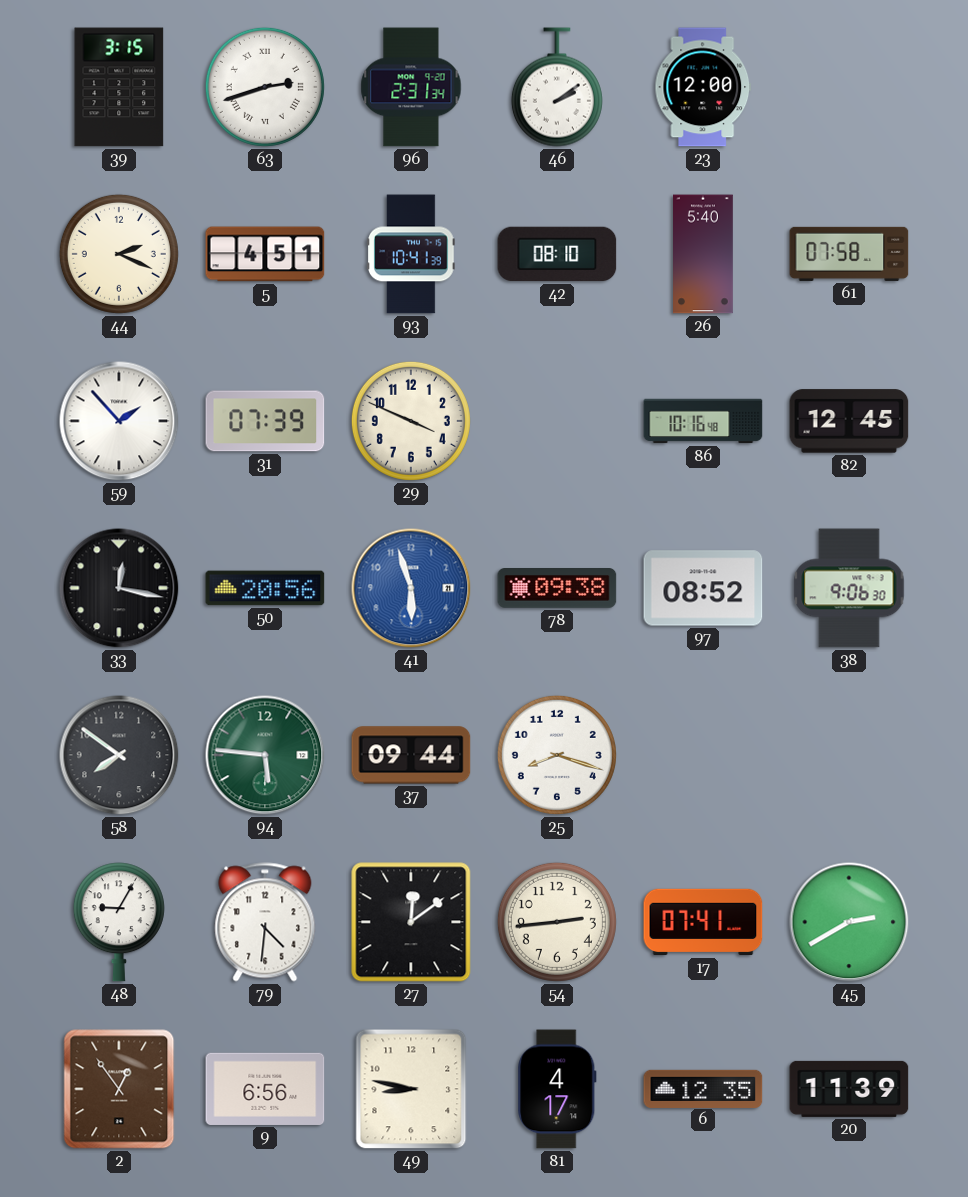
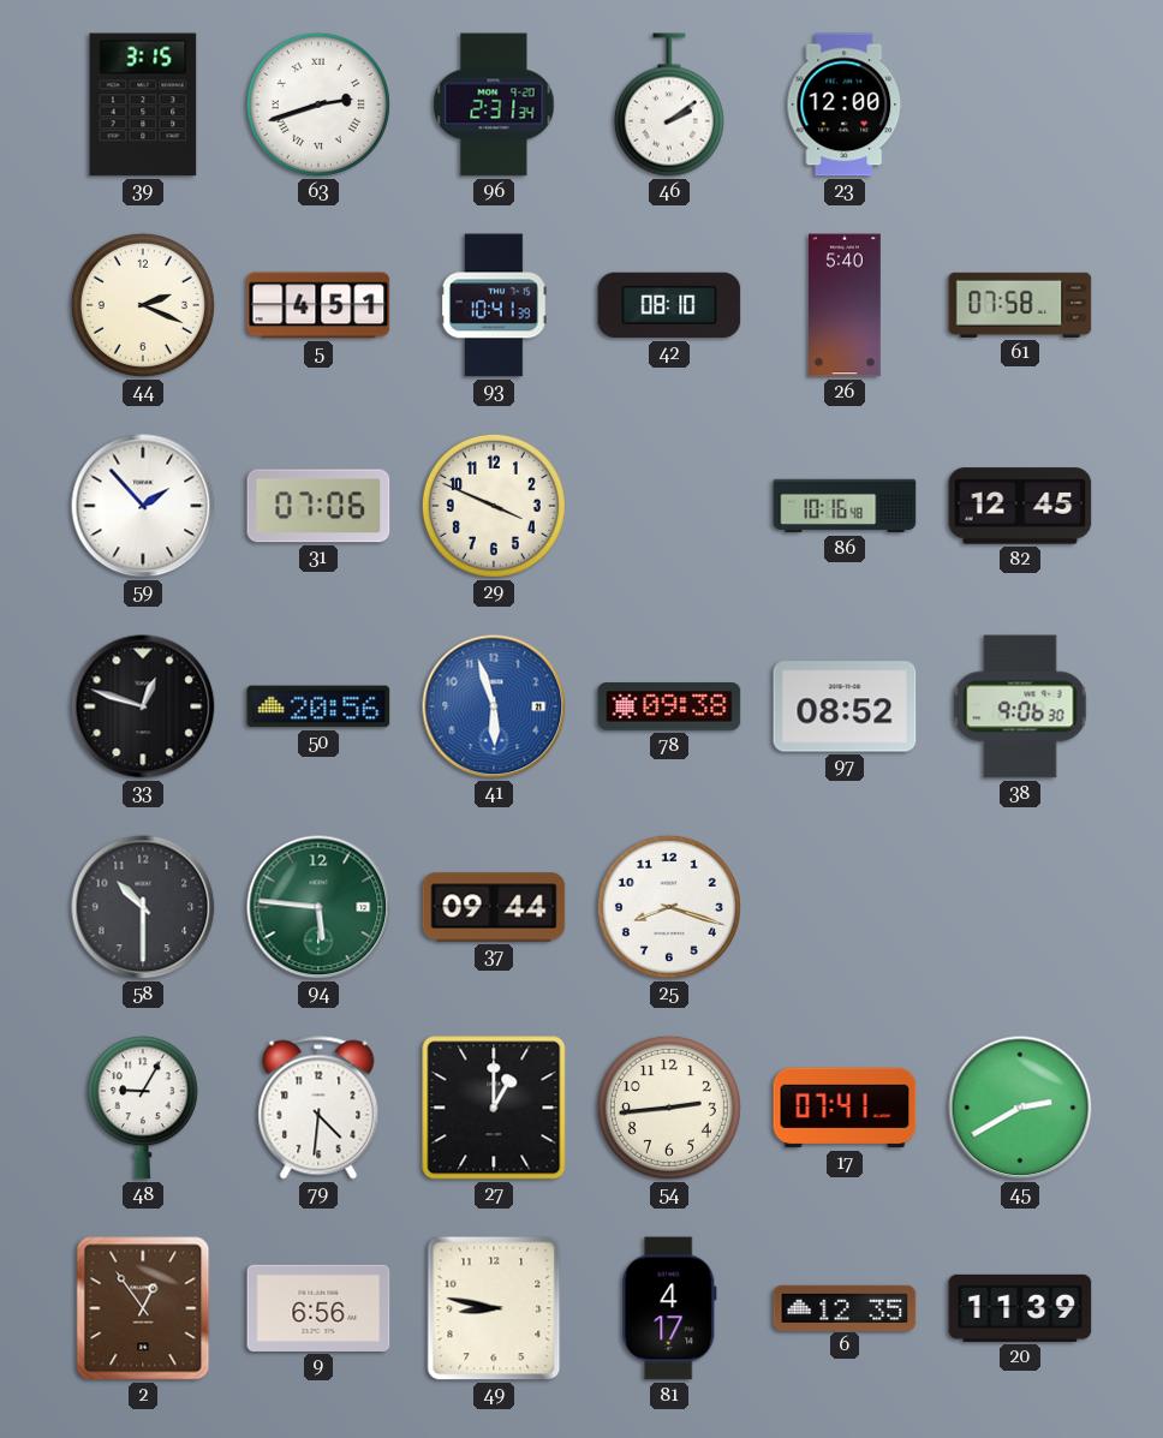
31: 07:39 -> 07:06 (318, 506)
33: 12:17 -> 12:48 (143, 706)
58: 7:51 -> 10:30 (143, 907)
27: 12:09 -> 1:00 (494, 1108)
